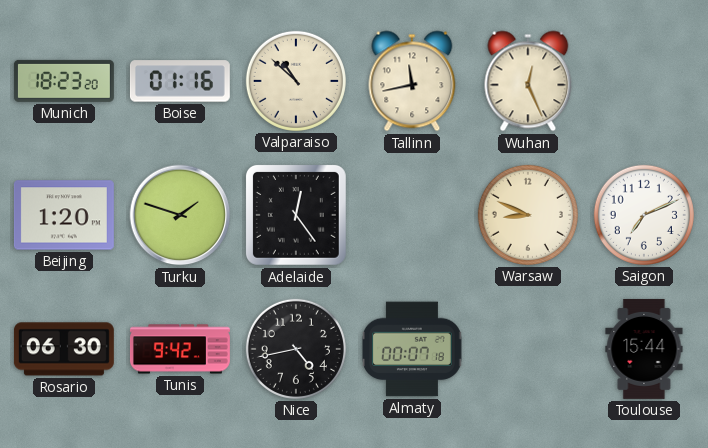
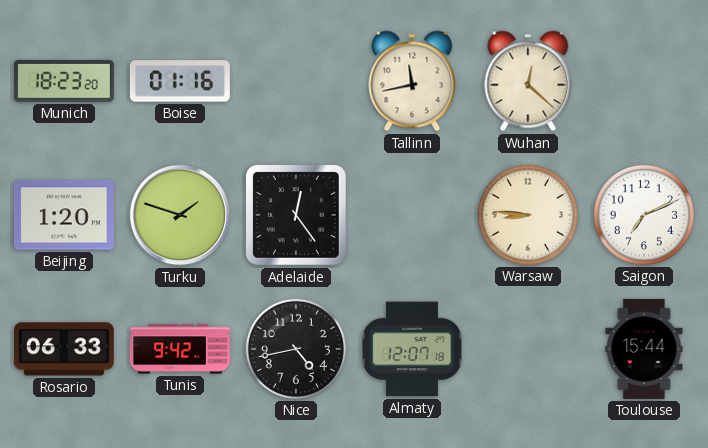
Valparaiso: 10:52 -> none (296, 81)
Wuhan: 12:26 -> 12:22 (528, 81)
Warsaw: 8:49 -> 8:46 (528, 215)
Rosario: 06:30 -> 06:33 (64, 349)
Almaty: 00:07 -> 12:07 (413, 349)
